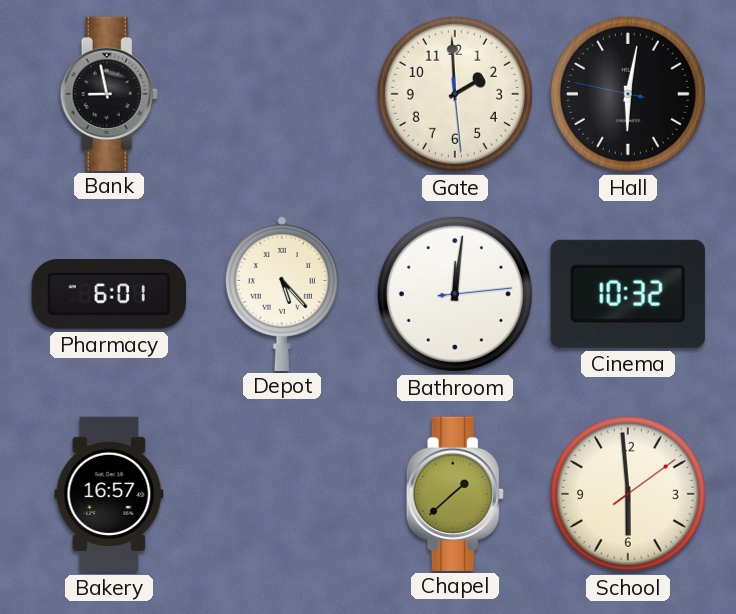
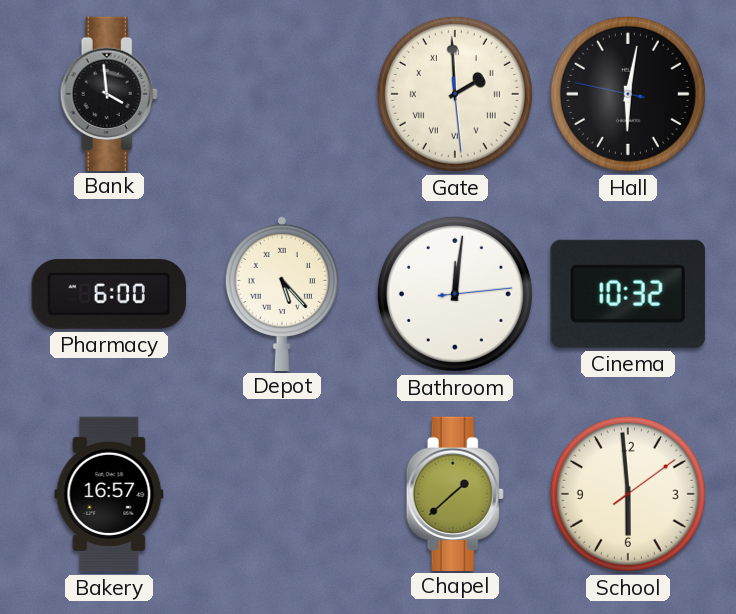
Bank: 8:58 -> 3:59 (109, 93)
Gate numerals: Arabic -> Roman (455, 94)
Pharmacy: 6:01 -> 6:00 (109, 295)
